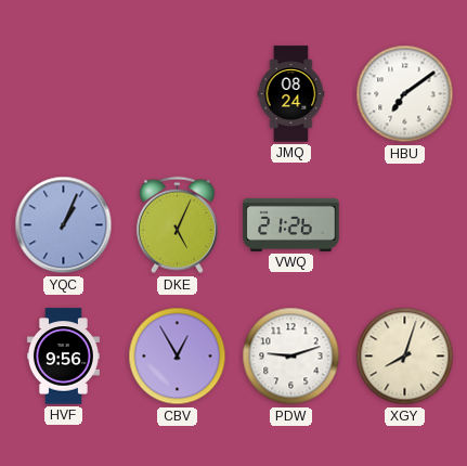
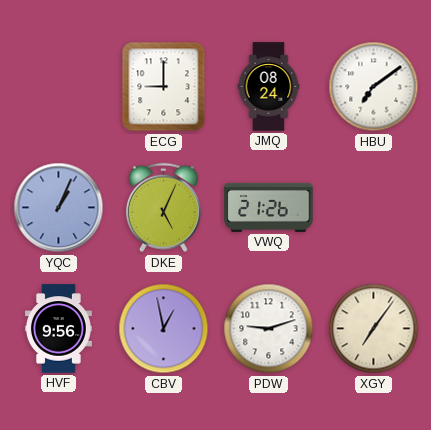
ECG: none -> 9:00 (164, 87)
CBV: 12:55 -> 12:58 (164, 329)
XGY: 8:03 -> 7:06 (374, 329)
